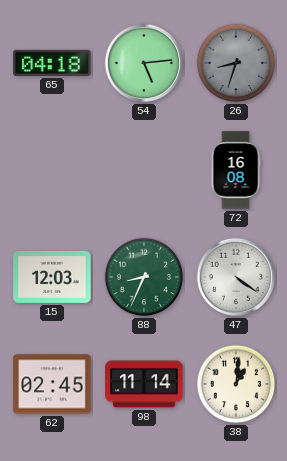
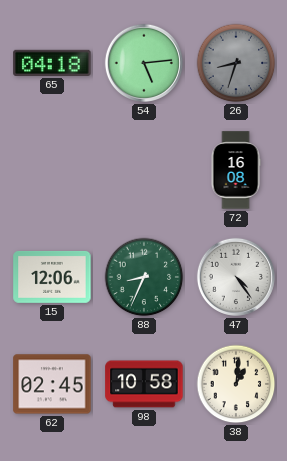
15: 12:03 -> 12:06 (52, 277)
47: 4:21 -> 4:24 (236, 277)
98: 11:14 -> 10:58 (144, 384)
